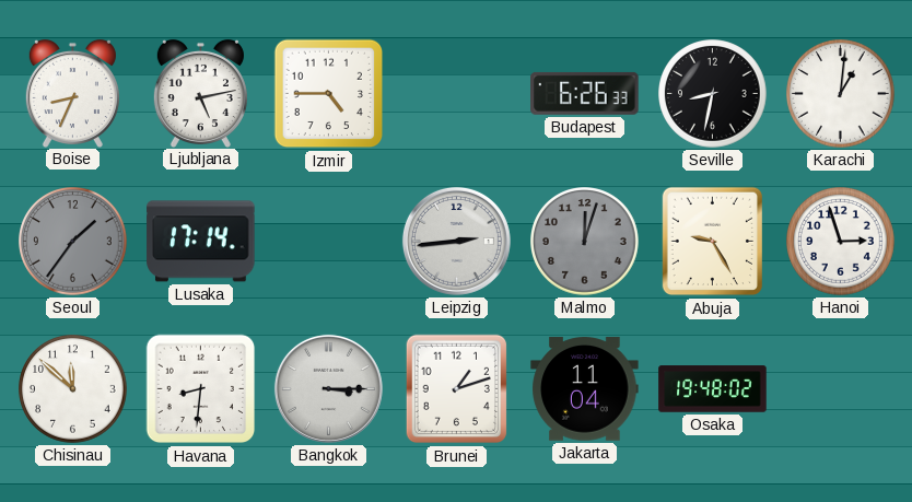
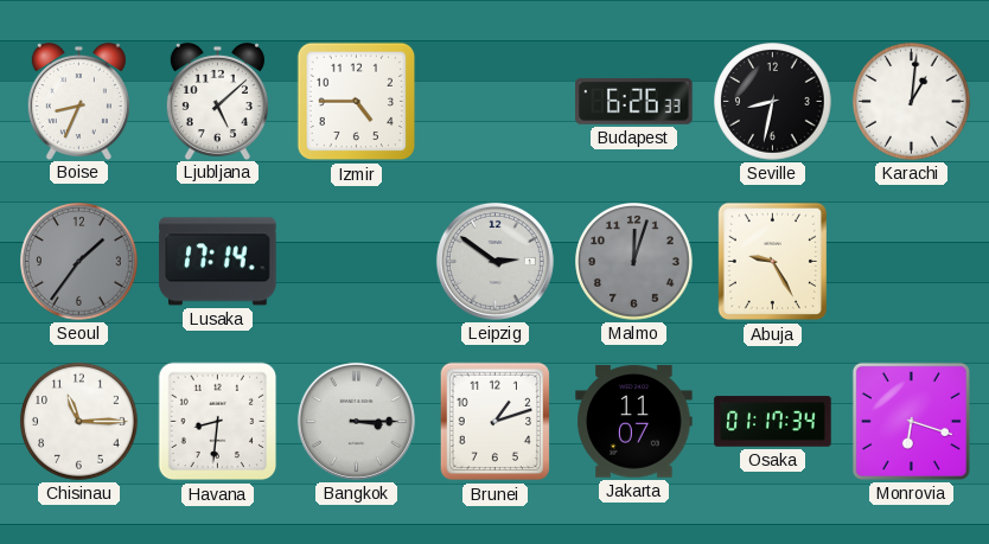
Ljubljana: 5:13 -> 5:08 (217, 101)
Leipzig: 2:44 -> 2:51 (494, 261)
Hanoi: 2:57 -> none (841, 242)
Chisinau: 11:52 -> 11:15 (79, 422)
Jakarta: 11:04 -> 11:07 (634, 422)
Osaka: 19:48 -> 01:17 (773, 422)
Monrovia: none -> 6:18 (911, 421)
